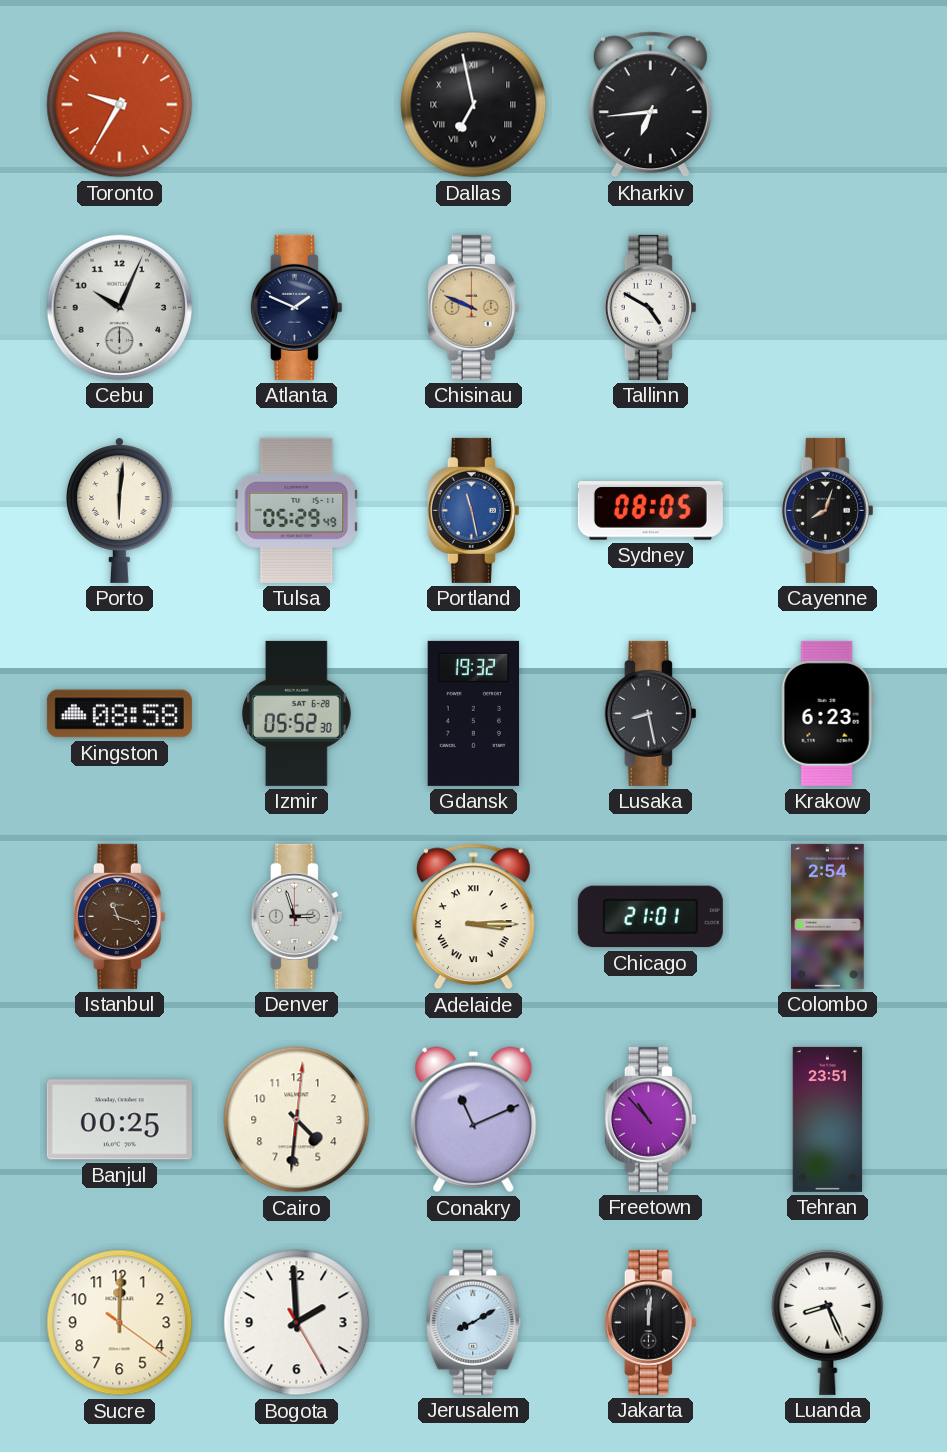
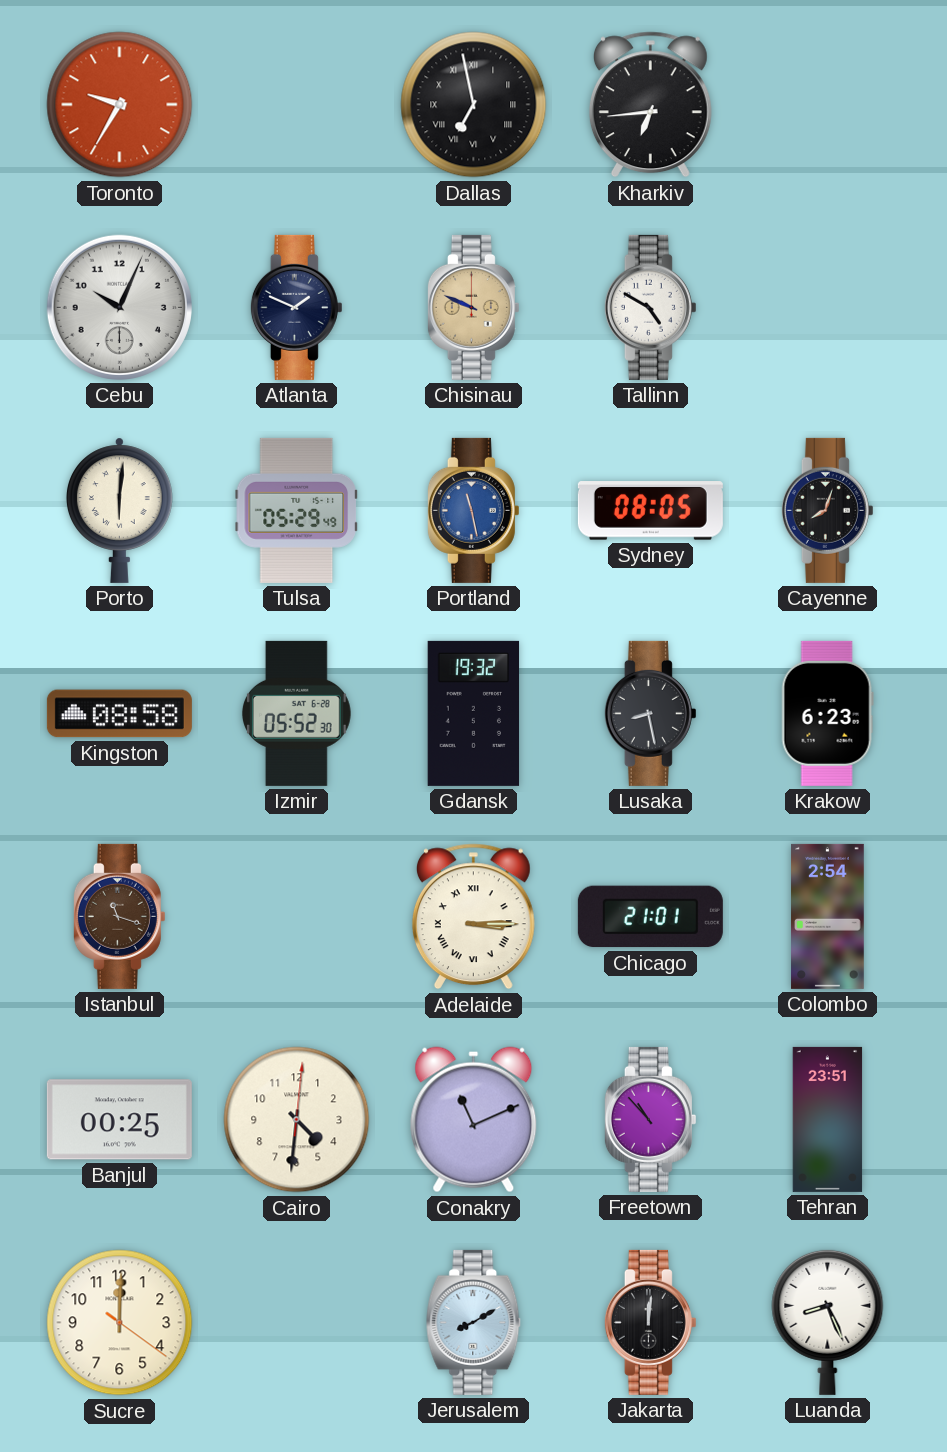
Denver: 2:57 -> none (296, 916)
Bogota: 1:59 -> none (297, 1323)
